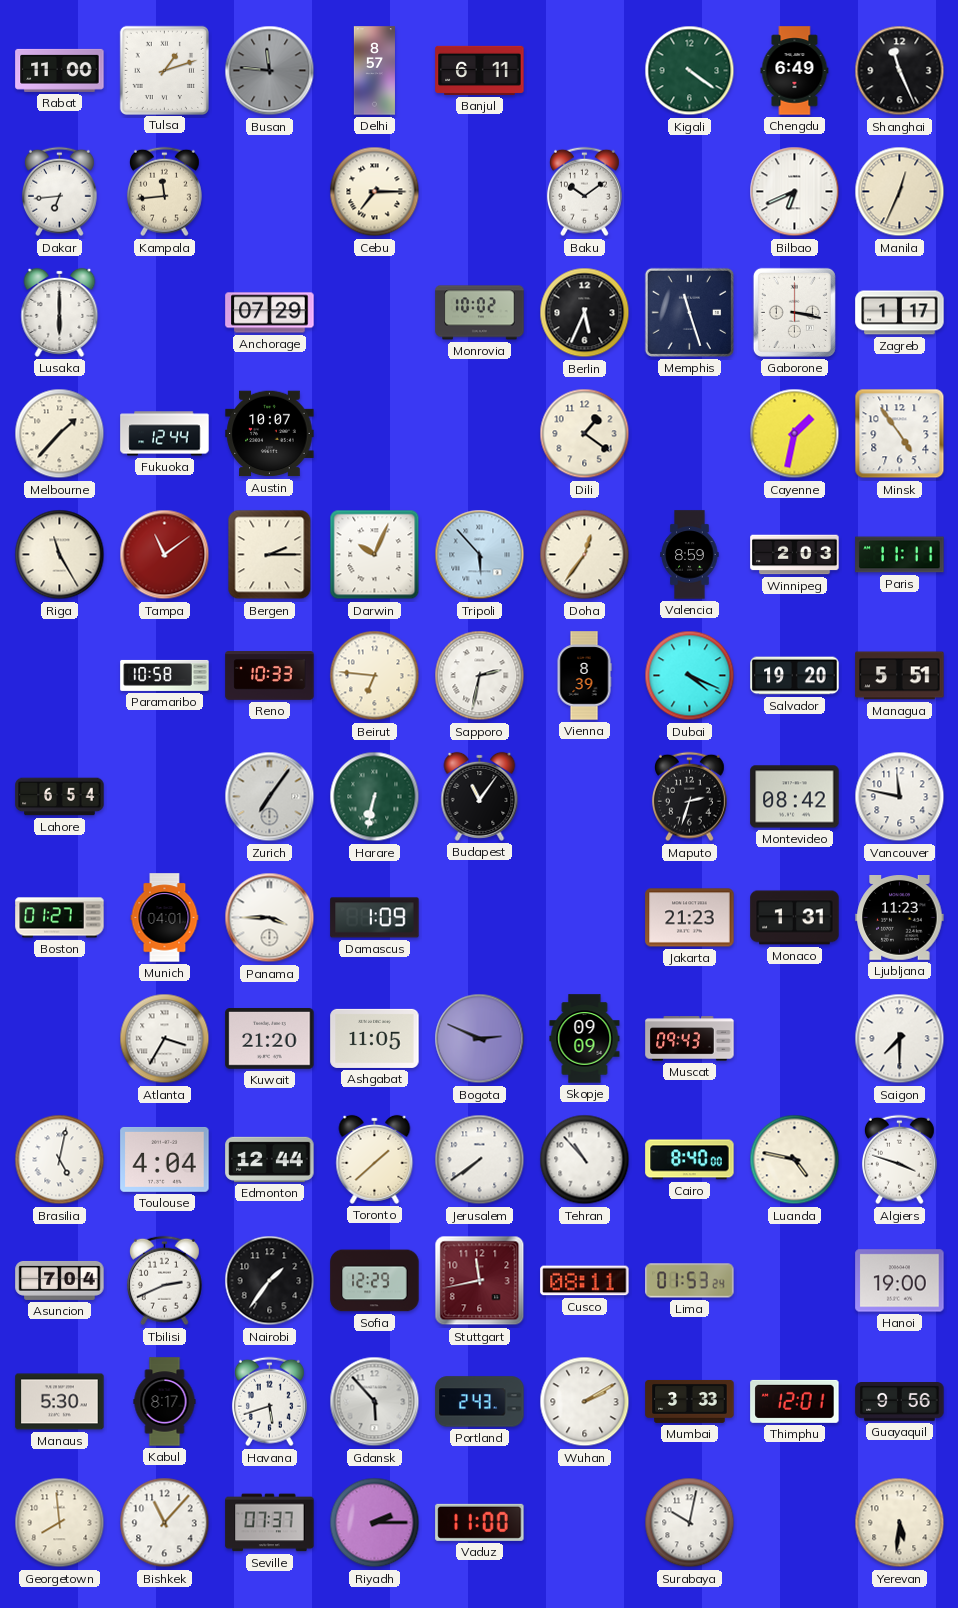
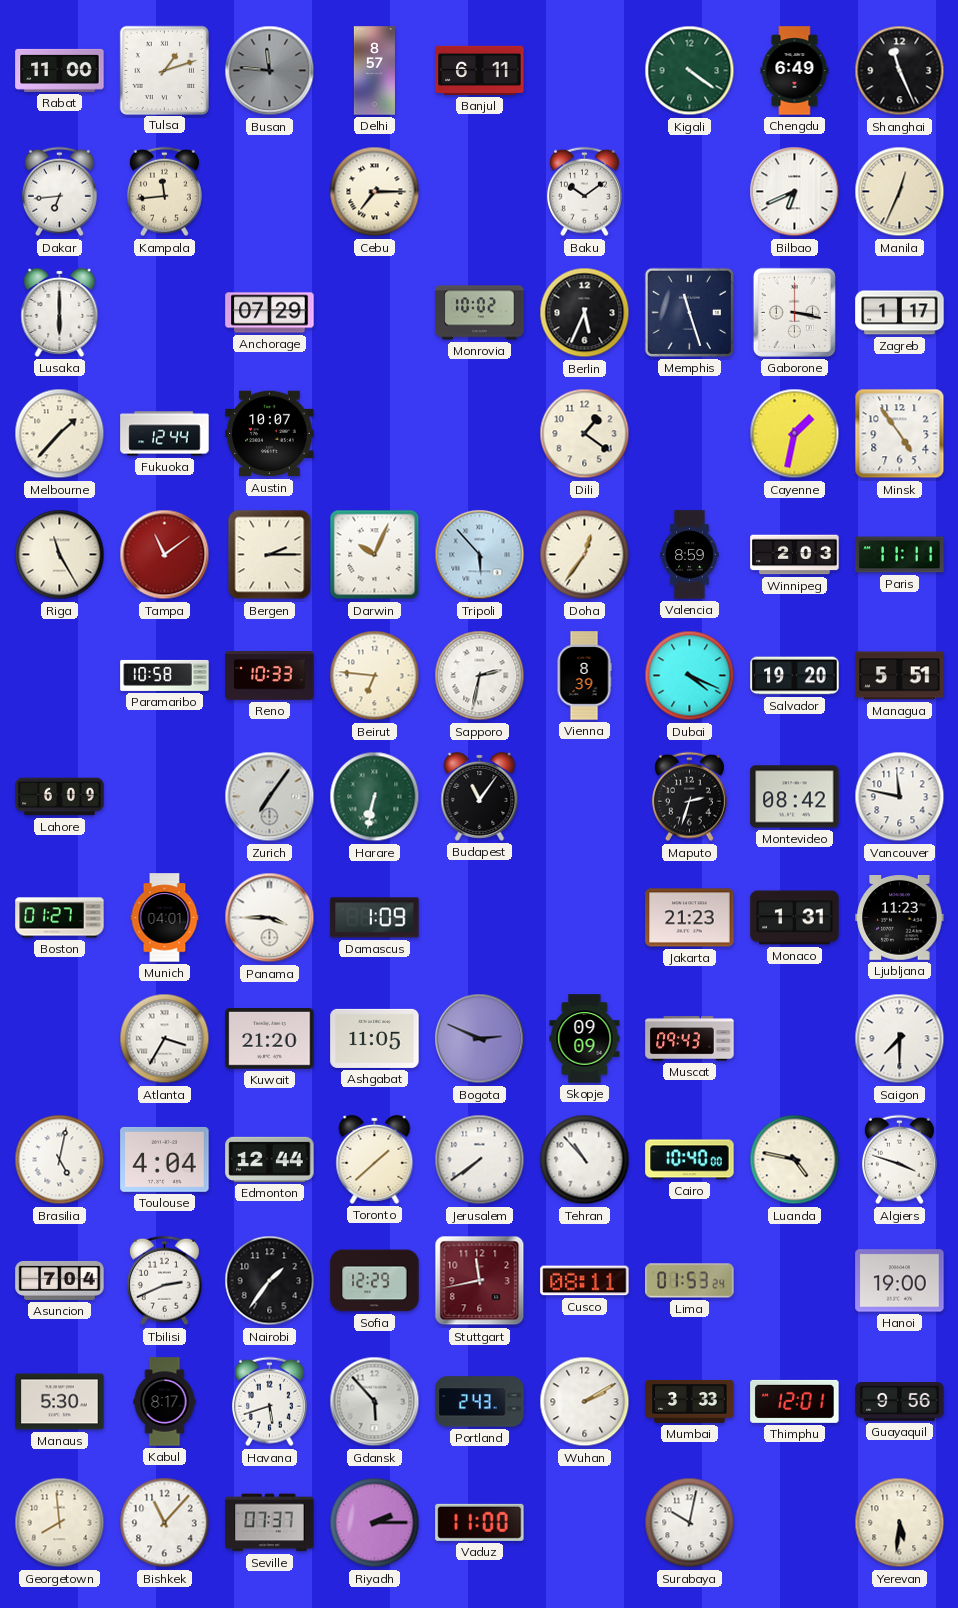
Lahore: 6:54 -> 6:09 (60, 797)
Cairo: 8:40 -> 10:40 (690, 1160)
